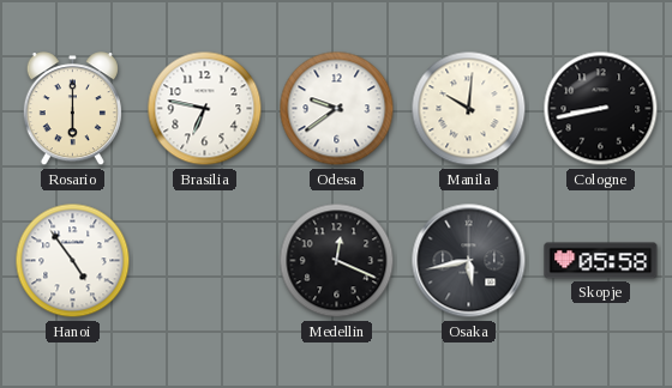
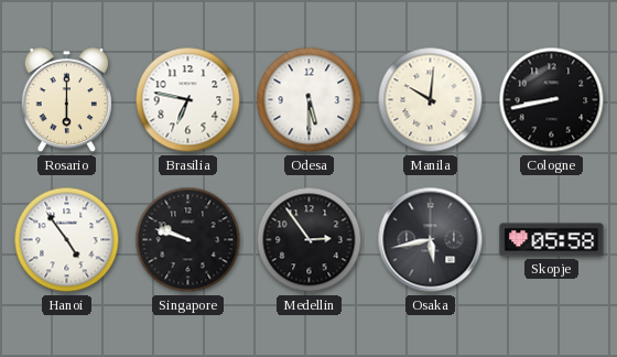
Odesa: 9:39 -> 5:30 (310, 100)
Singapore: none -> 9:48 (188, 240)
Medellin: 12:19 -> 2:54 (310, 240)
